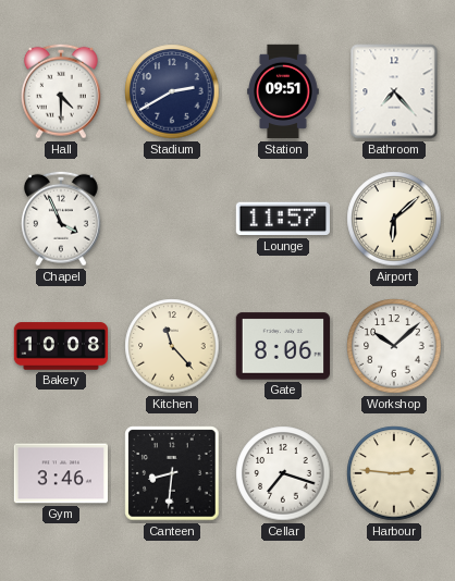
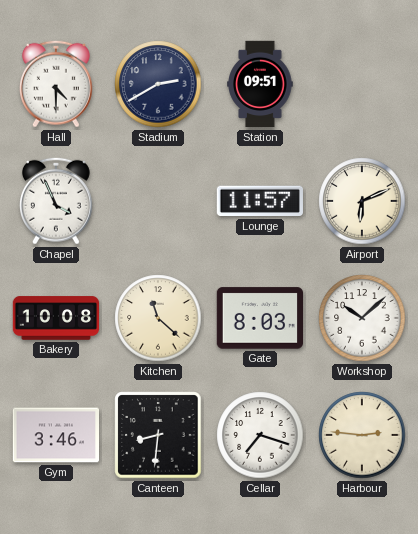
Bathroom: 7:23 -> none (394, 91)
Airport: 6:08 -> 6:11 (362, 201)
Kitchen: 11:23 -> 11:22 (158, 318)
Gate: 8:06 -> 8:03 (259, 318)
